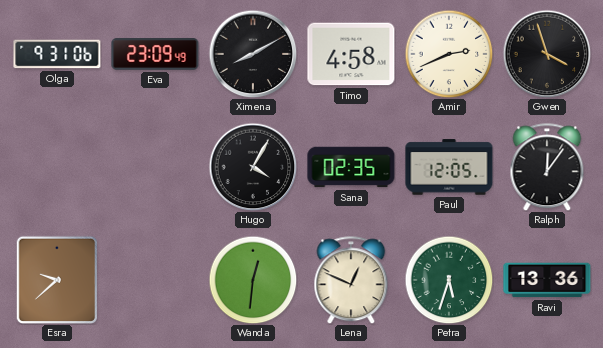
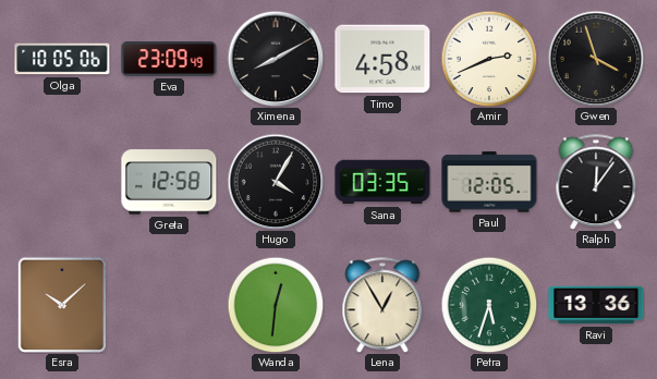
Olga: 9:31 -> 10:05 (62, 59)
Greta: none -> 12:58 (169, 182)
Sana: 02:35 -> 03:35 (382, 182)
Esra: 9:38 -> 10:08 (61, 304)
Lena: 12:49 -> 12:55 (382, 305)
